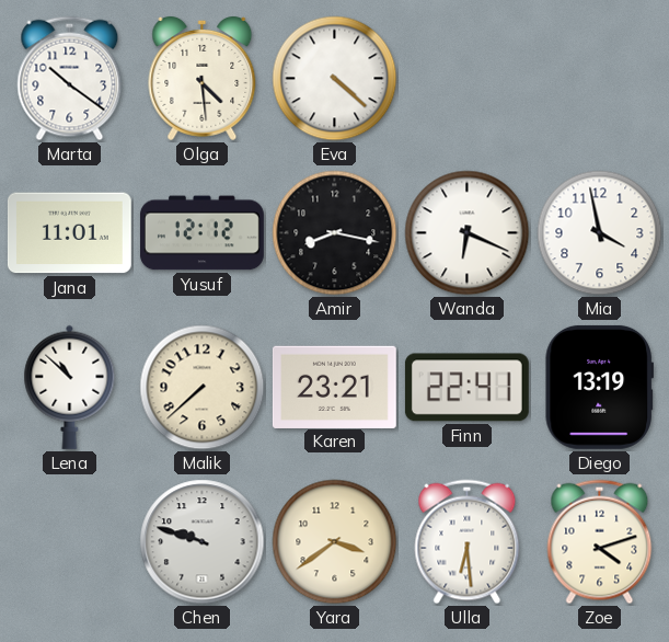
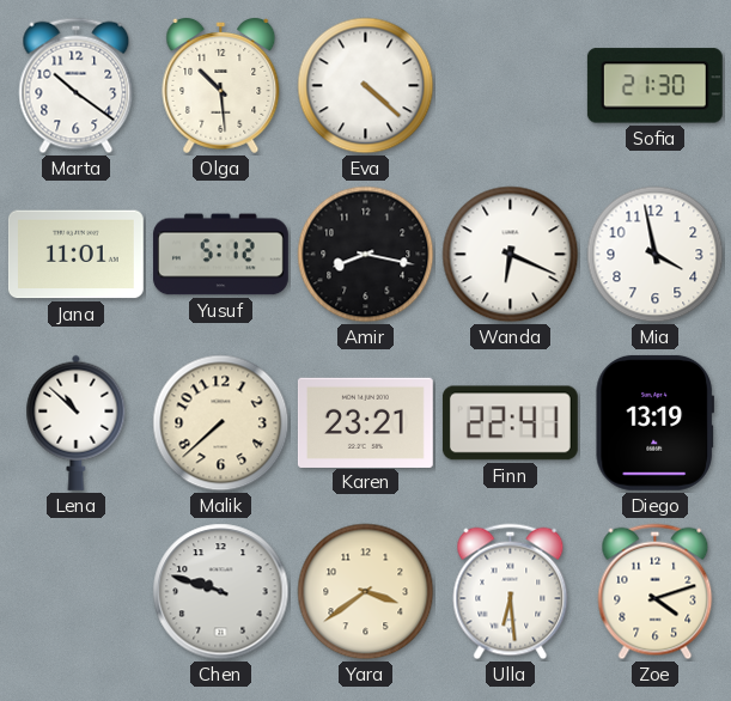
Olga: 4:29 -> 10:29 (221, 85)
Sofia: none -> 21:30 (654, 86)
Yusuf: 12:12 -> 5:12 (220, 255)
